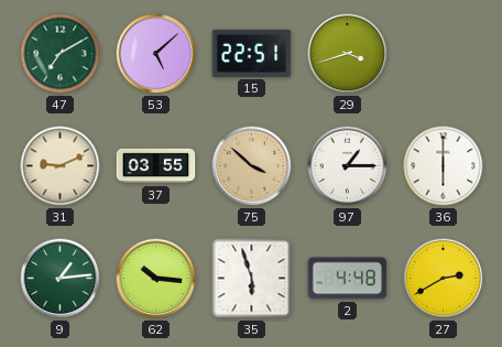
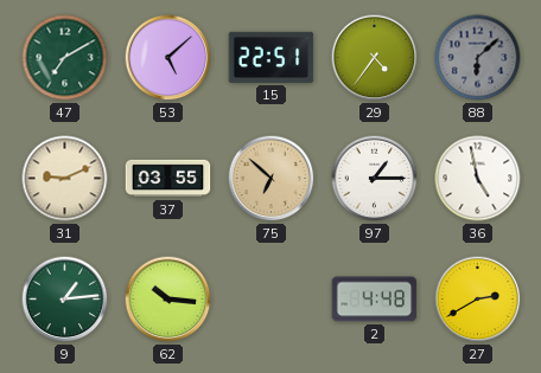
29: 3:42 -> 4:36 (375, 58)
88: none -> 6:08 (478, 58)
75: 3:52 -> 6:52 (272, 179)
36: 6:00 -> 4:58 (478, 179)
35: 5:57 -> none (252, 279)
